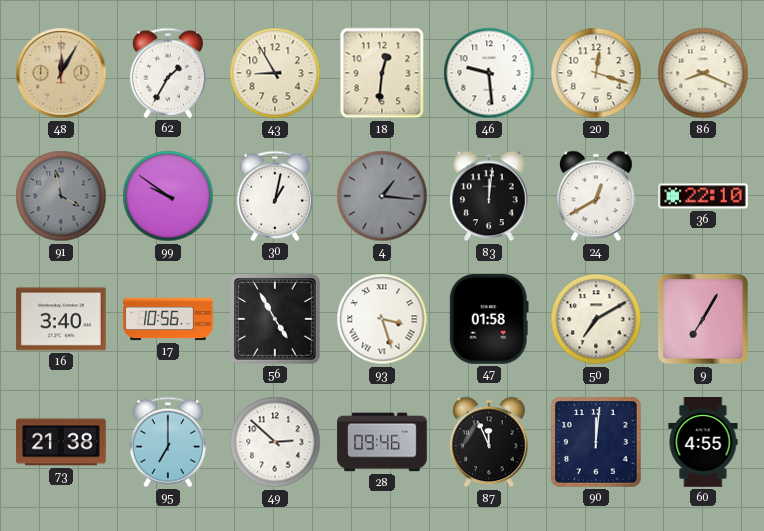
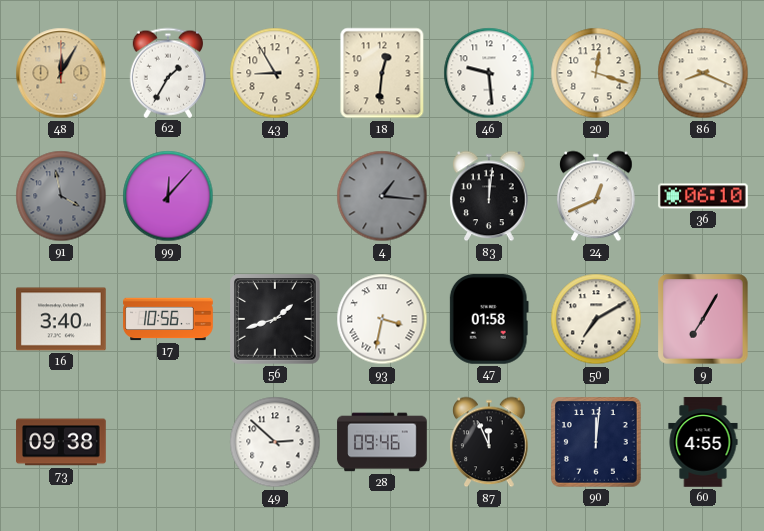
99: 9:51 -> 12:07 (168, 196)
30: 1:02 -> none (274, 196)
24: 12:40 -> 12:41 (596, 196)
36: 22:10 -> 06:10 (703, 196)
56: 4:55 -> 1:42 (275, 319)
93: 3:27 -> 3:32 (382, 319)
73: 21:38 -> 09:38 (61, 442)
95: 7:00 -> none (167, 442)
